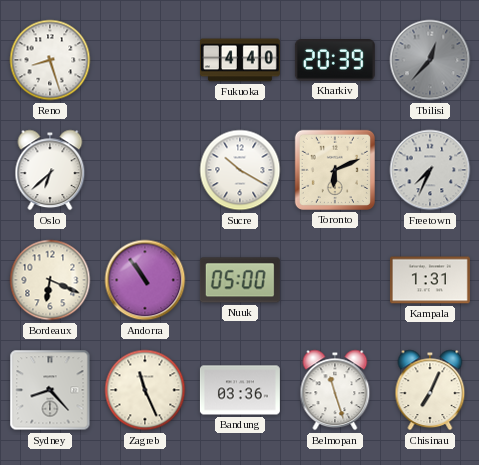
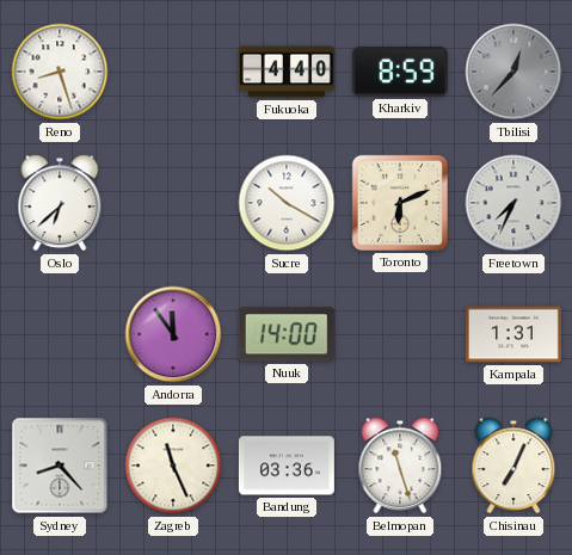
Kharkiv: 20:39 -> 8:59 (400, 72)
Bordeaux: 6:19 -> none (50, 280)
Andorra: 10:54 -> 11:54 (173, 334)
Nuuk: 05:00 -> 14:00 (287, 334)
